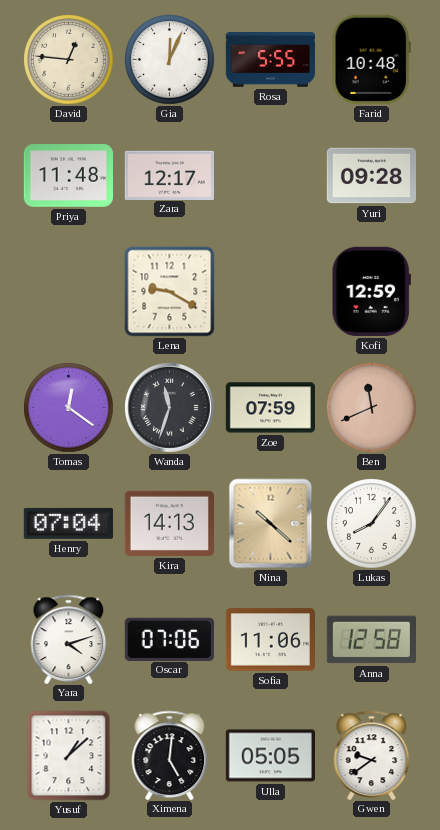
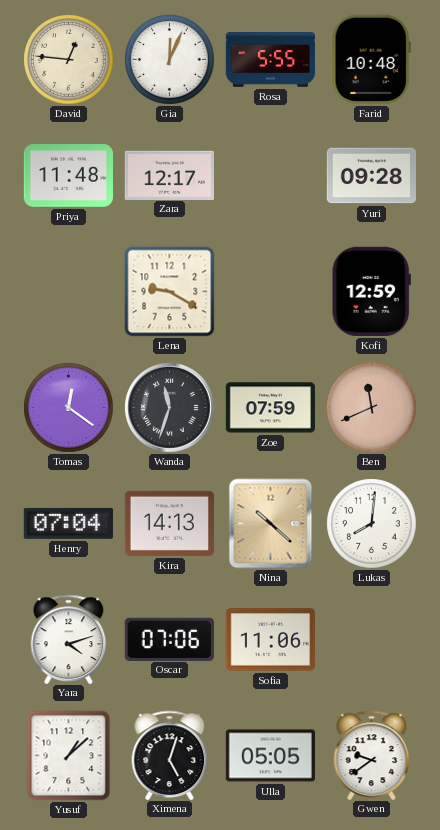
Lukas: 8:06 -> 8:01 (372, 524)
Anna: 12:58 -> none (371, 640)
Ximena: 5:01 -> 5:03 (170, 755)
